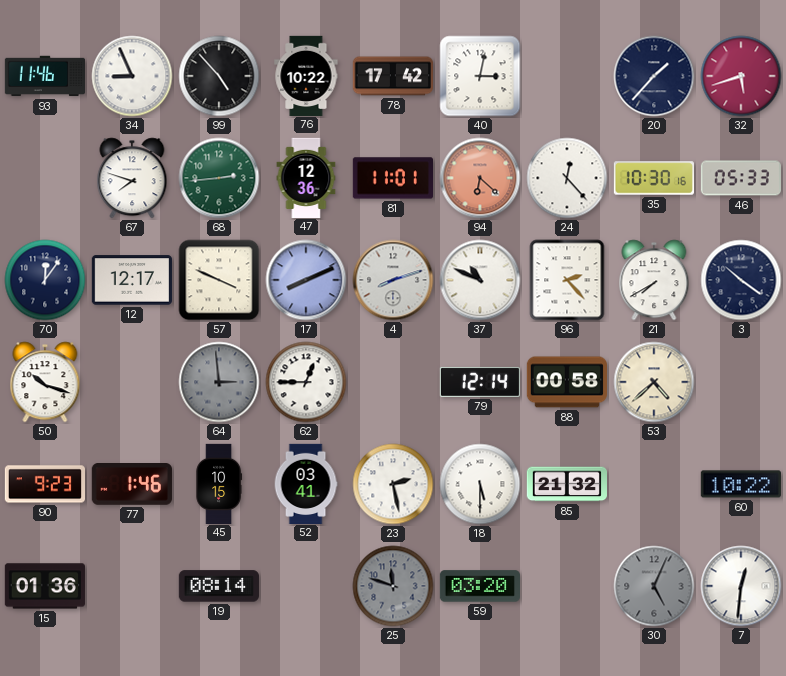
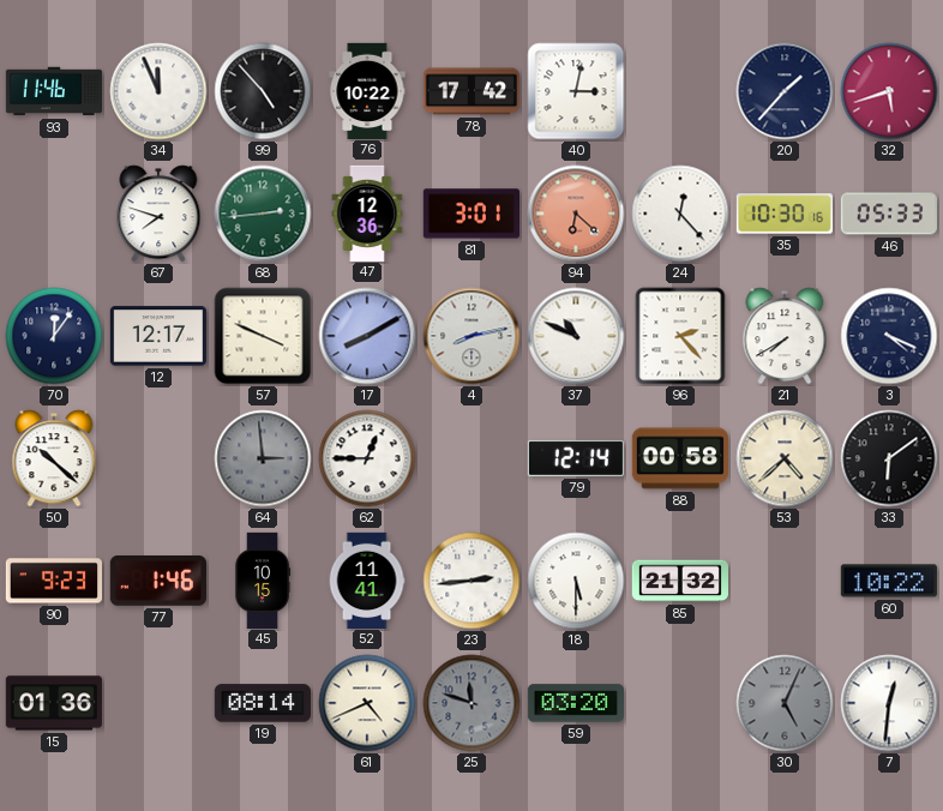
34: 8:56 -> 11:56 (158, 91)
81: 11:01 -> 3:01 (470, 214)
17: 8:11 -> 8:10 (367, 336)
4: 8:12 -> 8:13 (472, 336)
3: 10:21 -> 4:19 (889, 336)
50: 10:18 -> 10:22 (54, 458)
33: none -> 6:09 (889, 458)
52: 03:41 -> 11:41 (367, 579)
23: 2:28 -> 2:44 (472, 581)
61: none -> 4:41 (367, 703)
